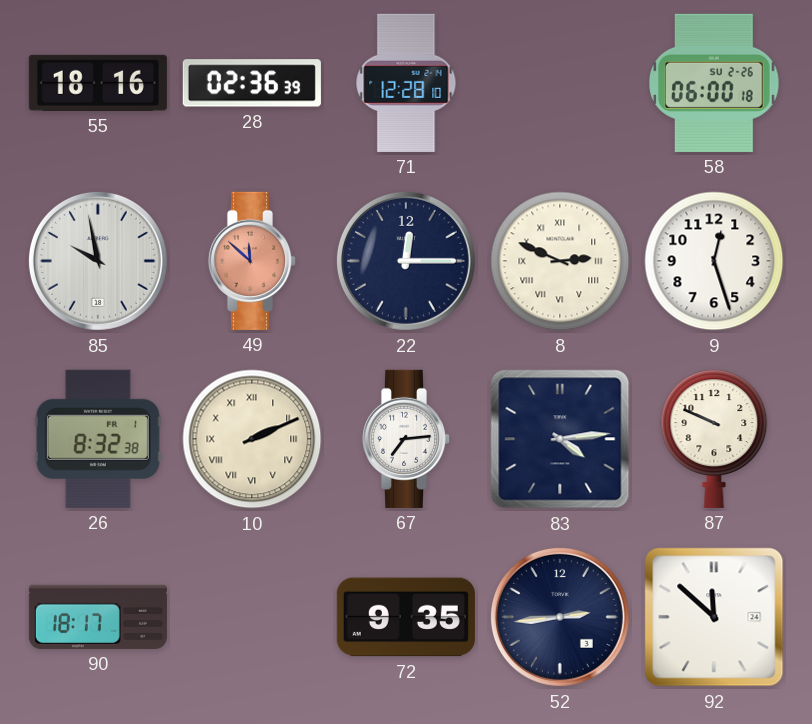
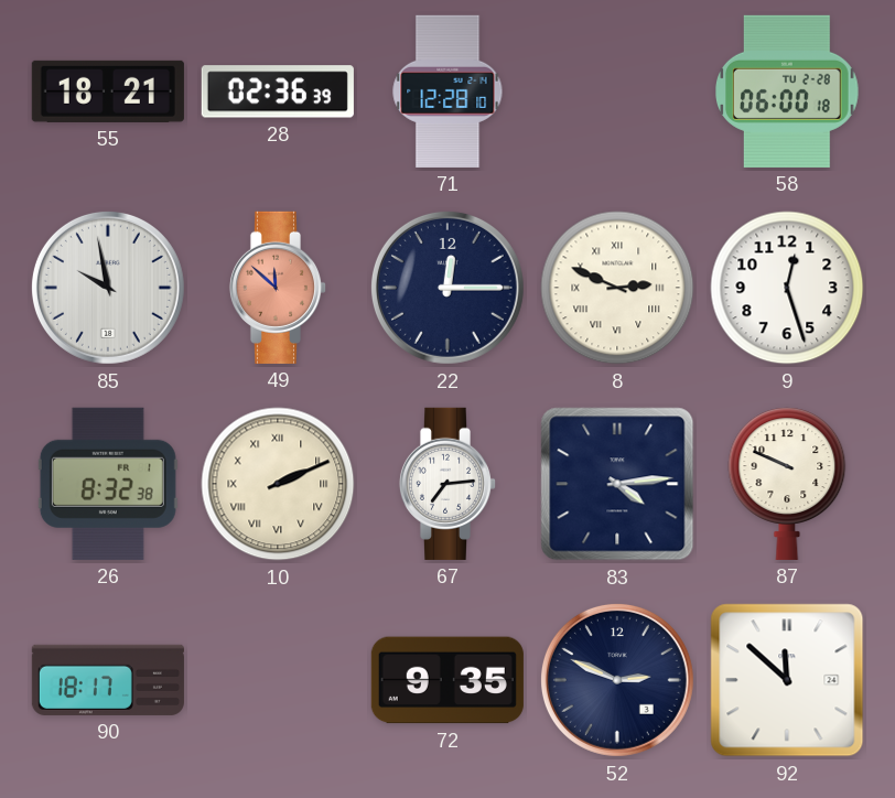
55: 18:16 -> 18:21 (108, 91)
58 date: SU 2-26 -> TU 2-28 (788, 91)
52: 2:44 -> 2:49 (617, 680)
